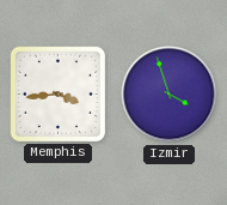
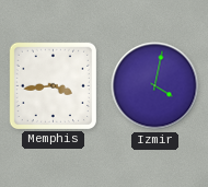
Izmir: 3:57 -> 4:02 (155, 86)
